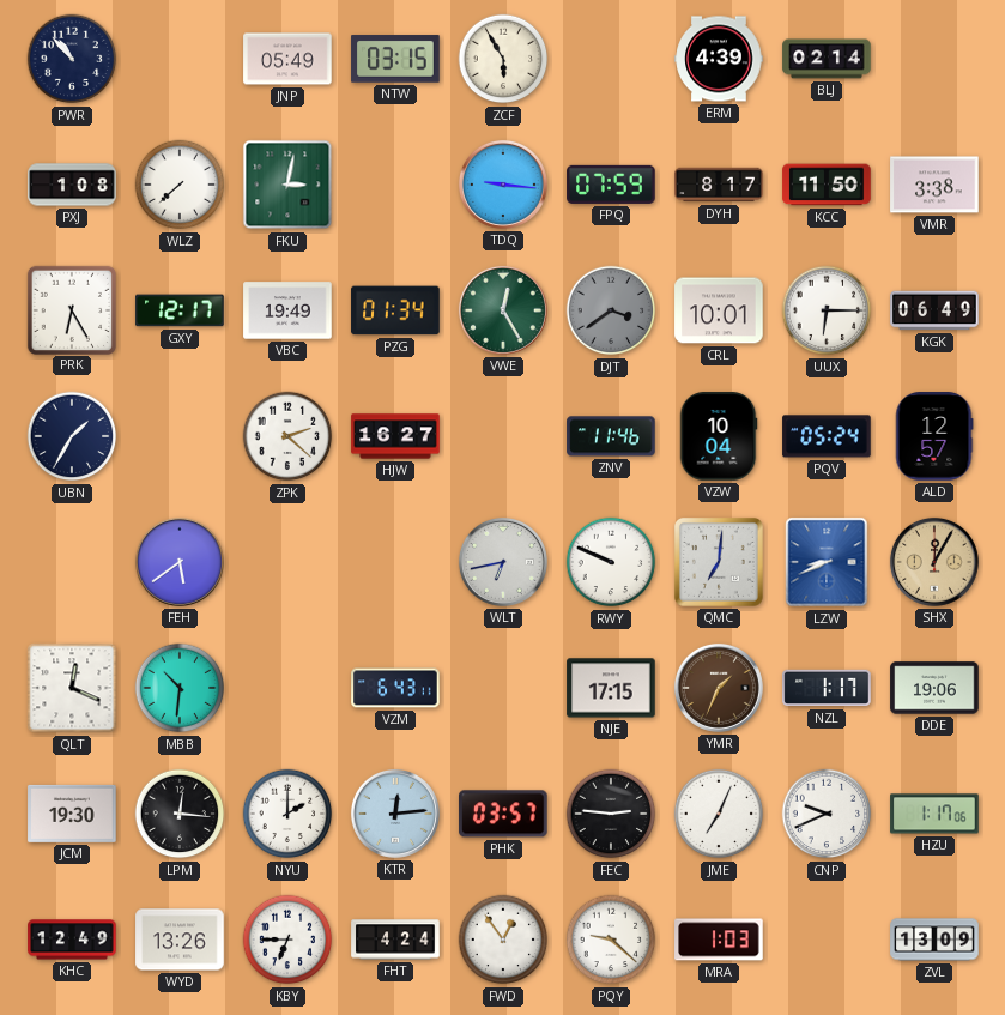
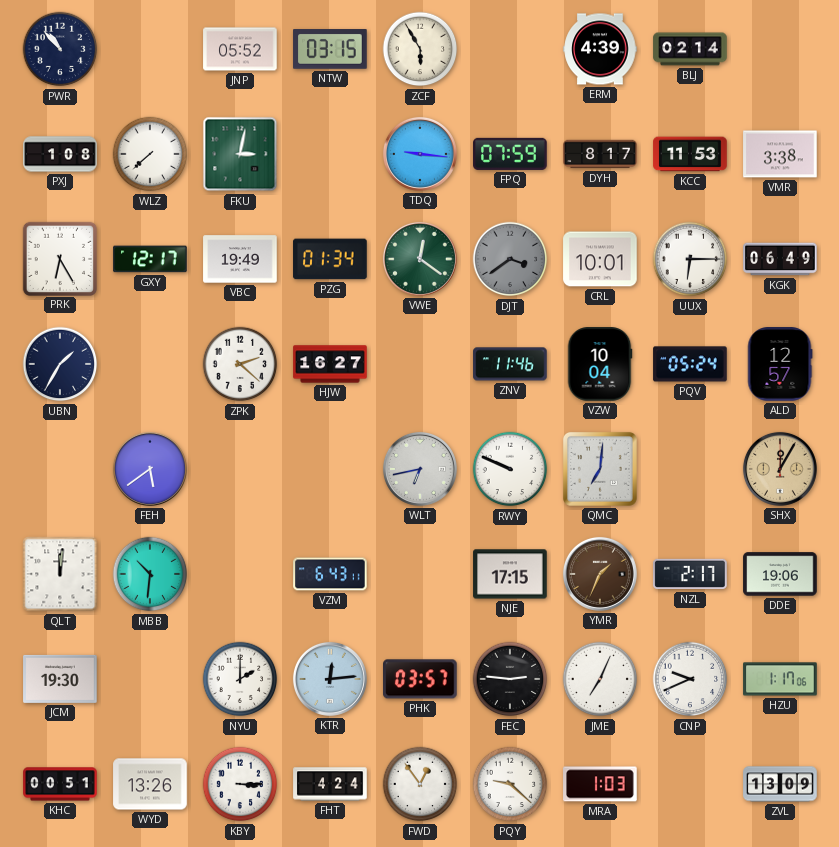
JNP: 05:49 -> 05:52 (240, 49)
KCC: 11:50 -> 11:53 (690, 154)
VWE: 12:25 -> 12:21 (420, 259)
LZW: 8:41 -> none (827, 562)
QLT: 12:19 -> 12:01 (60, 574)
NZL: 1:17 -> 2:17 (690, 574)
LPM: 12:16 -> none (180, 814)
KHC: 12:49 -> 00:51 (60, 784)
KBY: 6:45 -> 3:15 (240, 784)
